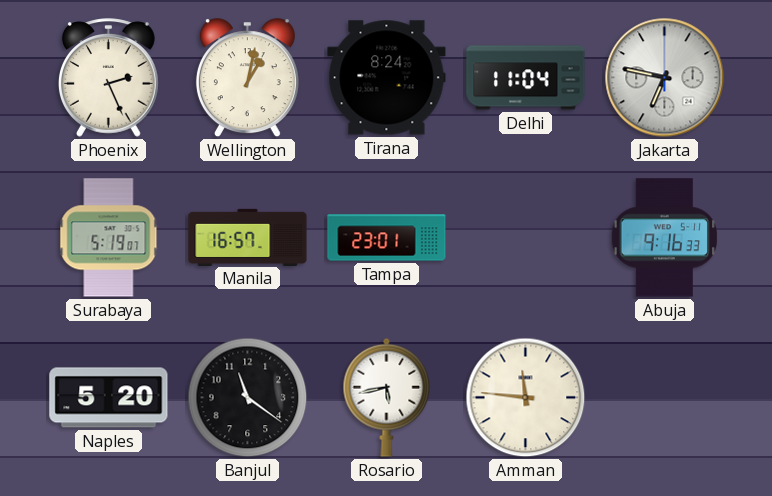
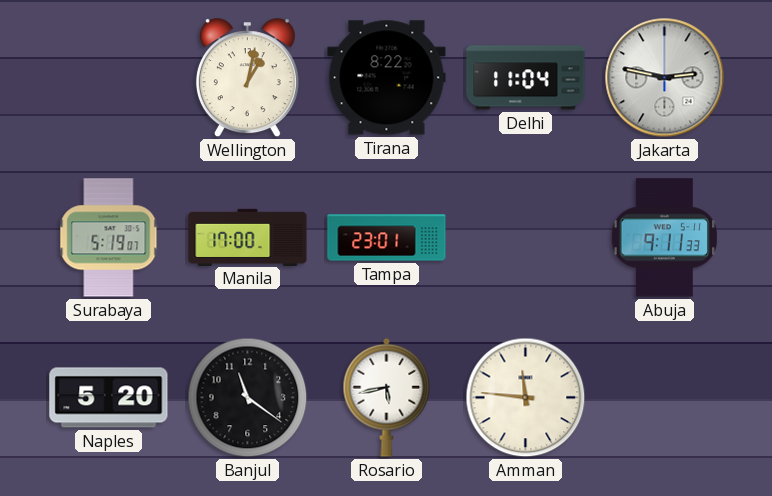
Phoenix: 2:26 -> none (109, 78)
Tirana: 8:24 -> 8:22 (387, 78)
Jakarta: 6:47 -> 2:47 (665, 78)
Manila: 16:57 -> 17:00 (248, 237)
Abuja: 9:16 -> 9:11 (664, 238)
